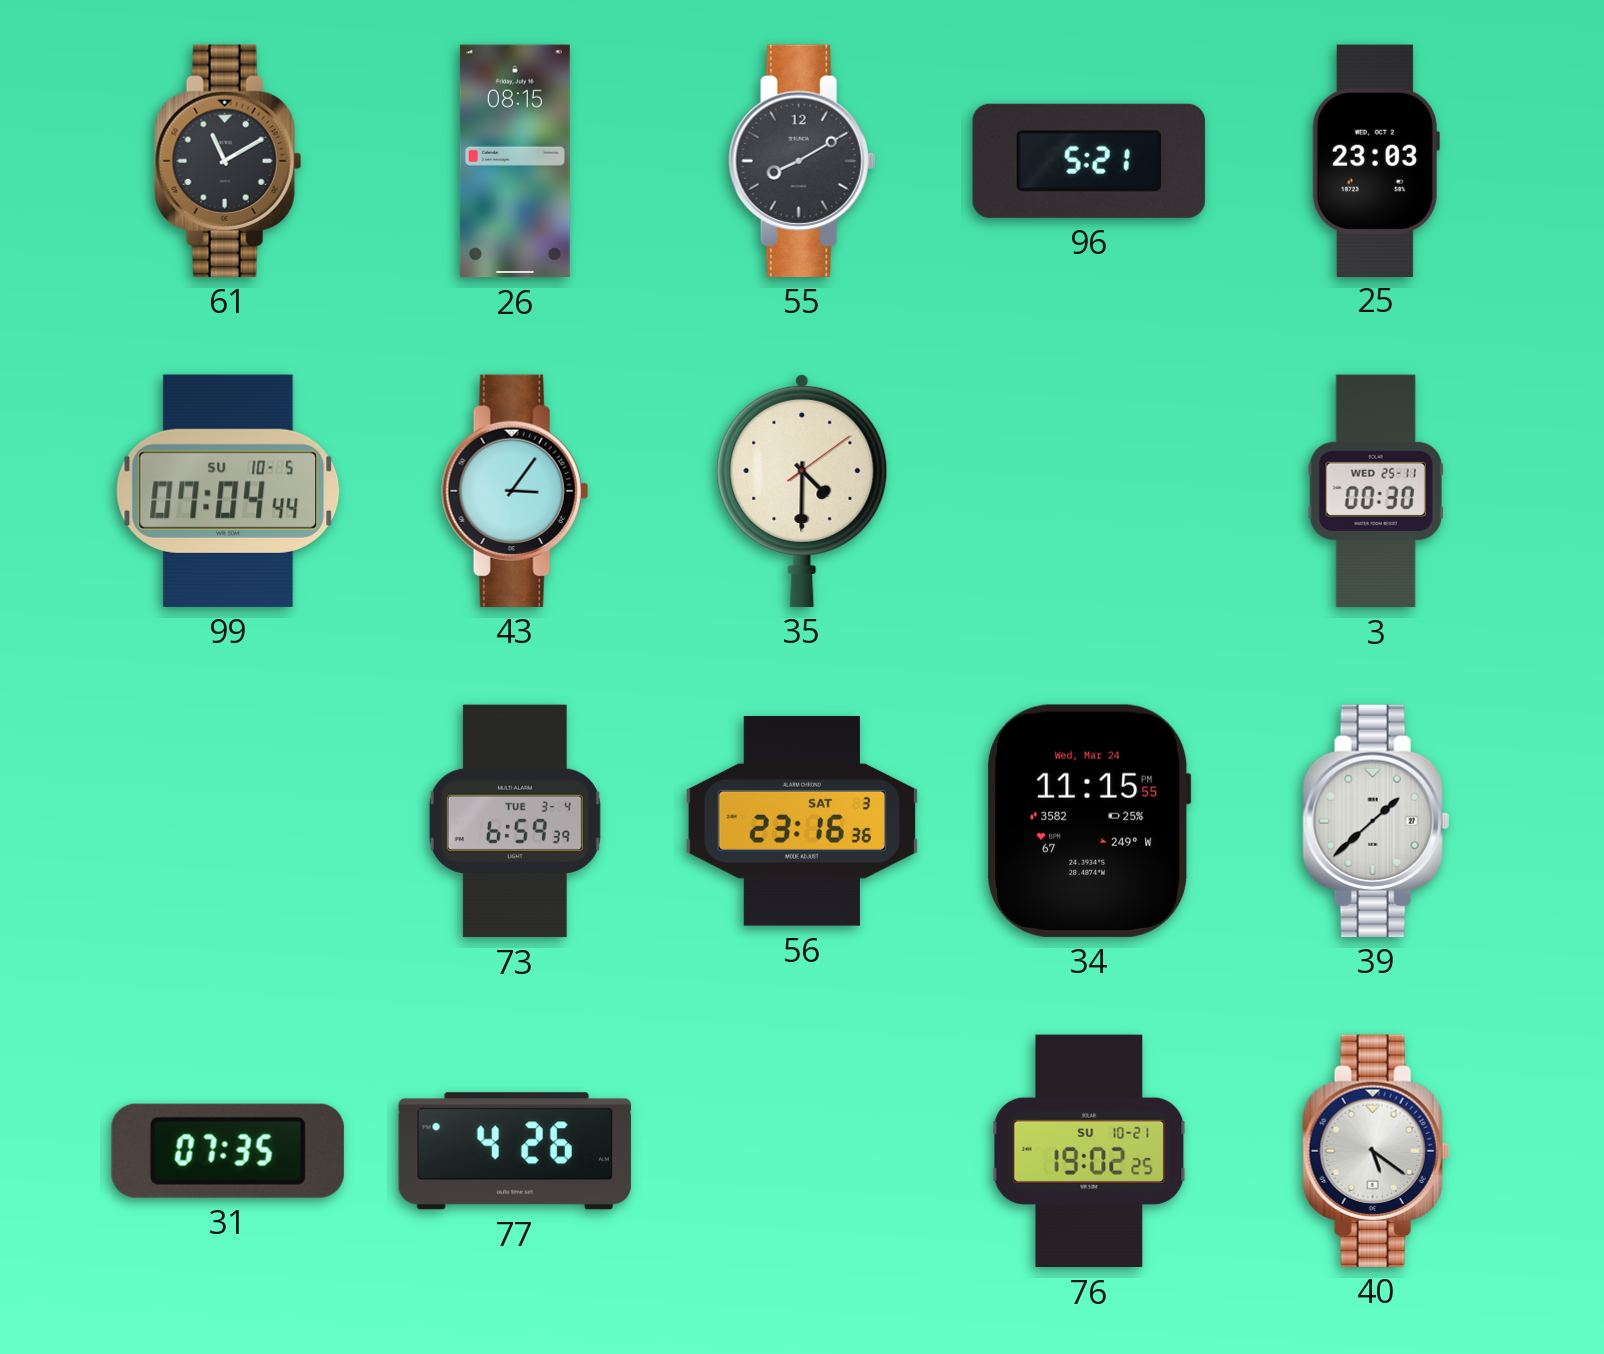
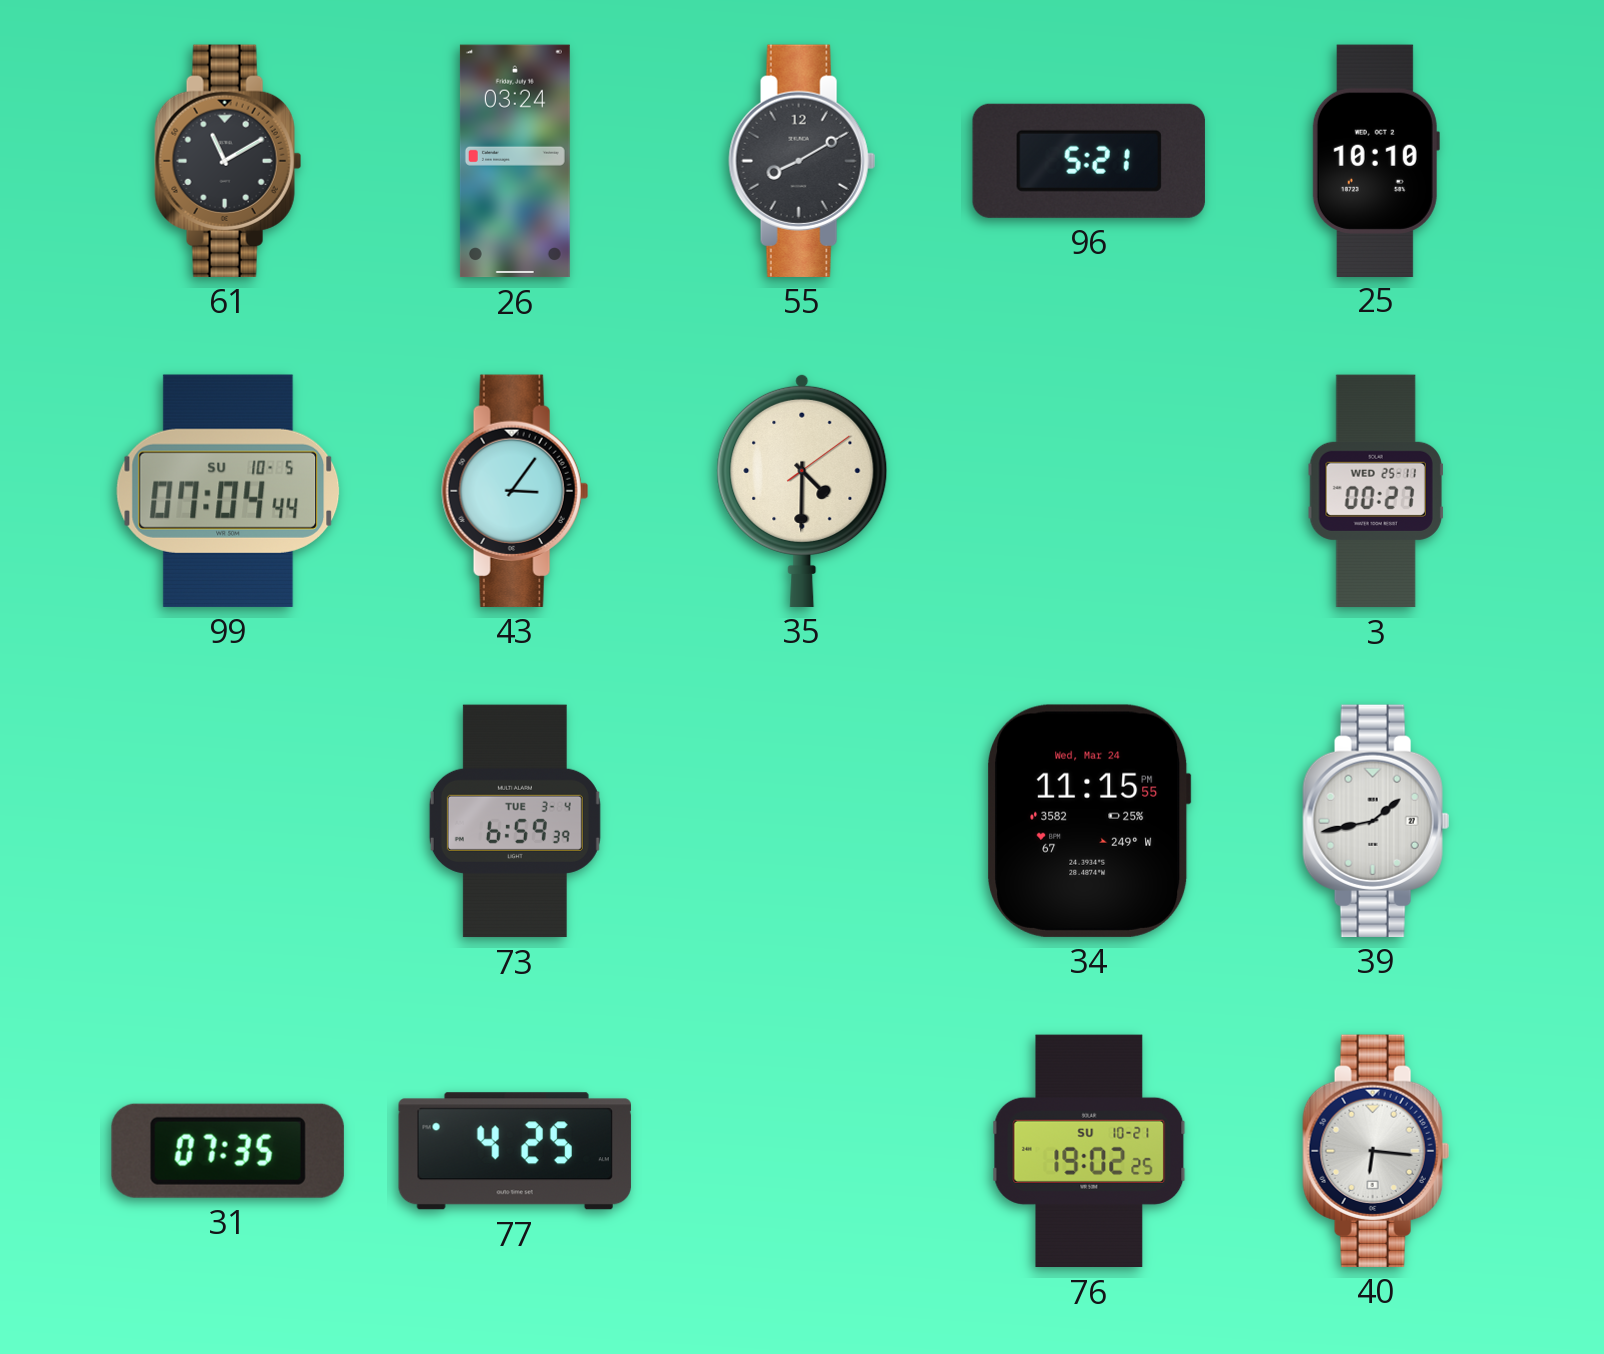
26: 08:15 -> 03:24 (515, 161)
25: 23:03 -> 10:10 (1376, 160)
3: 00:30 -> 00:27 (1376, 491)
56: 23:16 -> none (801, 822)
39: 1:38 -> 1:43 (1376, 821)
77: 4:26 -> 4:25 (515, 1151)
40: 5:21 -> 6:16 (1376, 1151)
